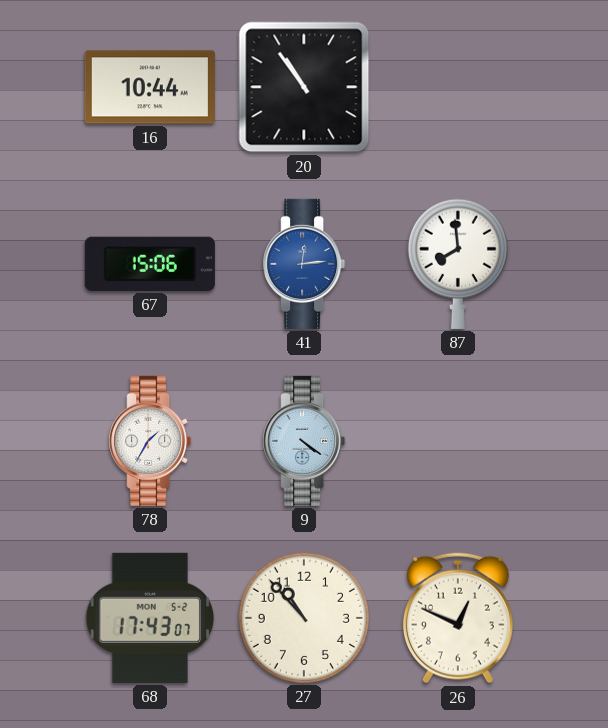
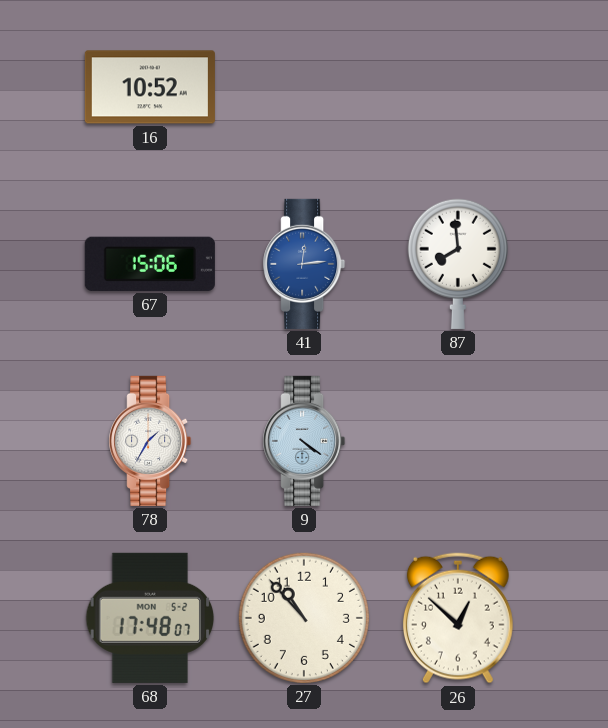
16: 10:44 -> 10:52 (150, 87)
20: 10:54 -> none (304, 87)
68: 17:43 -> 17:48 (150, 618)
26: 12:49 -> 12:52 (458, 618)
